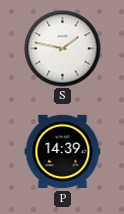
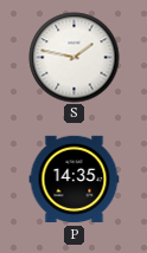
P: 14:39 -> 14:35 (75, 180)
